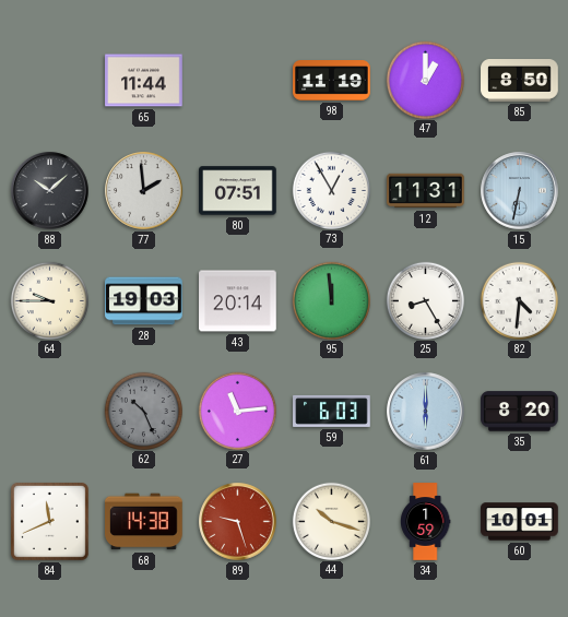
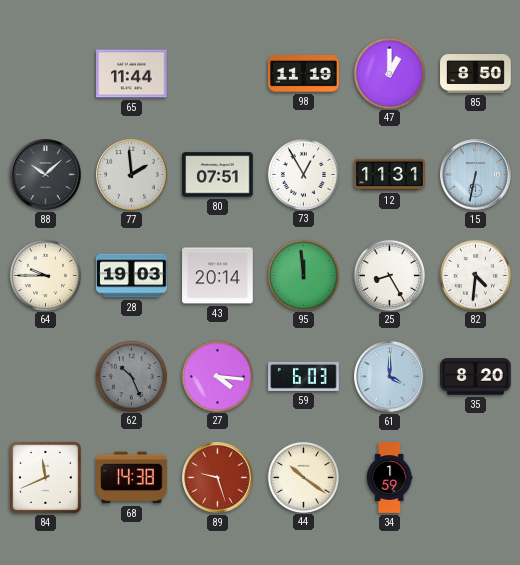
27: 11:14 -> 4:16 (217, 376)
61: 6:00 -> 4:00 (390, 377)
44: 10:18 -> 10:21 (303, 477)
60: 10:01 -> none (520, 522)
